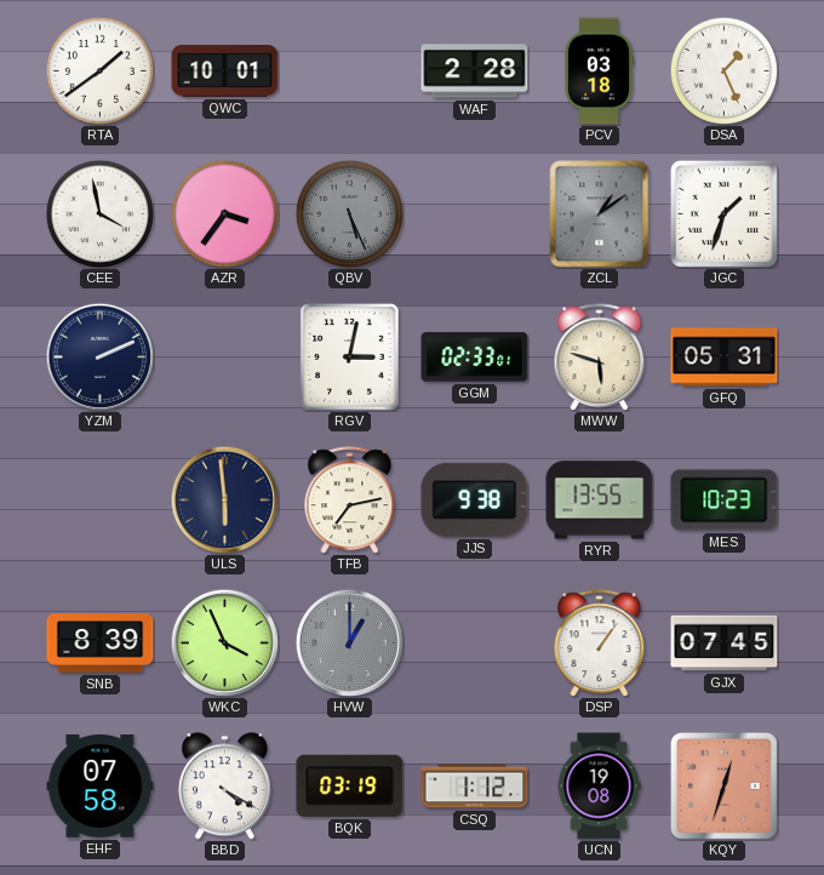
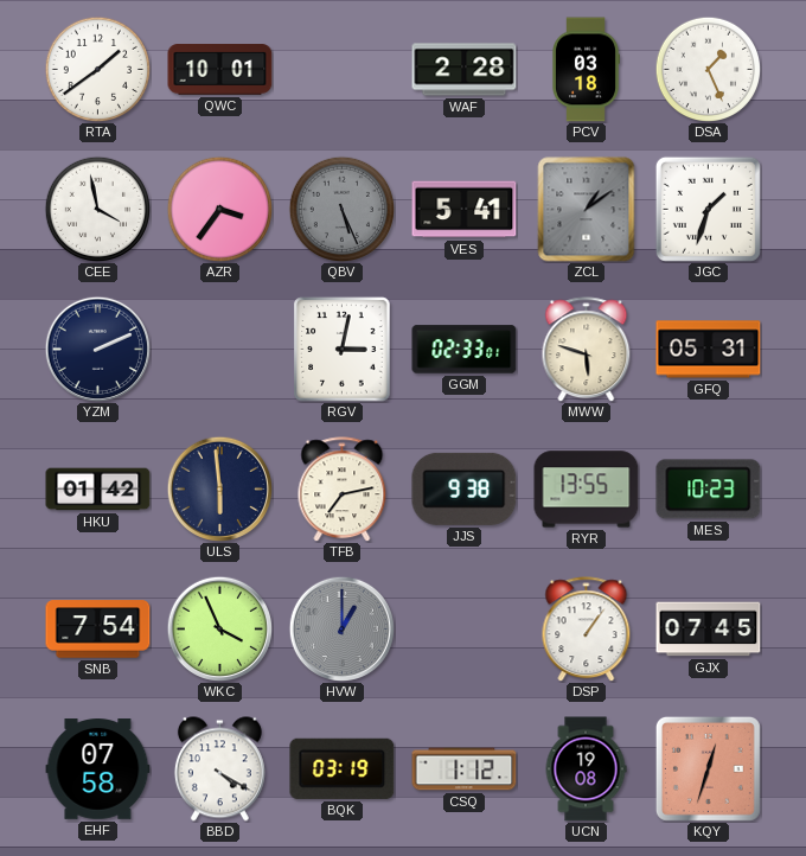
VES: none -> 5:41 (465, 210)
HKU: none -> 01:42 (98, 490)
SNB: 8:39 -> 7:54 (98, 630)
